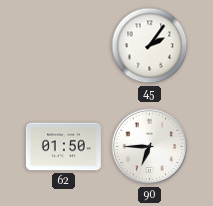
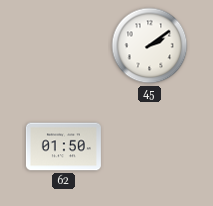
45: 2:06 -> 2:09 (150, 46)
90: 6:45 -> none (150, 147)
